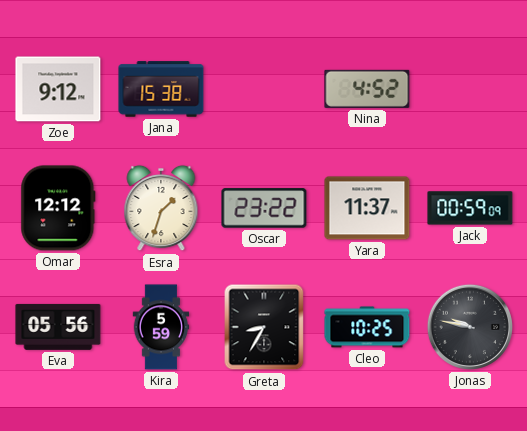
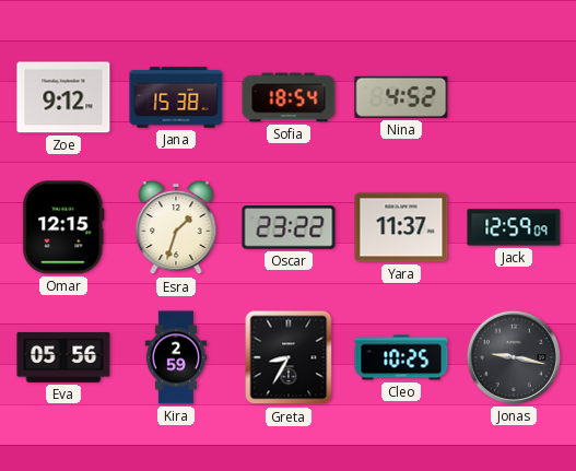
Sofia: none -> 18:54 (289, 97)
Omar: 12:12 -> 12:15 (63, 227)
Jack: 00:59 -> 12:59 (514, 227)
Kira: 5:59 -> 2:59 (176, 357)
Jonas: 9:47 -> 9:17 (514, 357)
